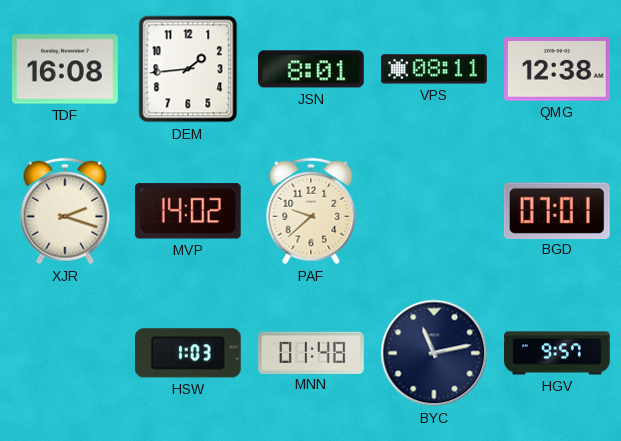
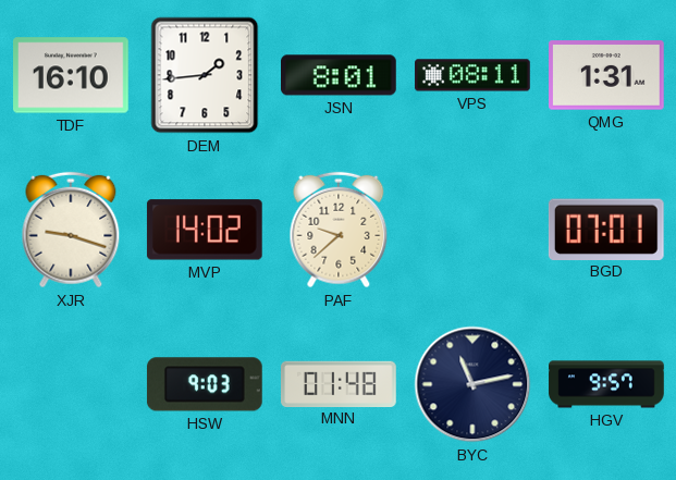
TDF: 16:08 -> 16:10 (72, 75)
QMG: 12:38 -> 1:31 (607, 75)
XJR: 2:18 -> 9:18 (71, 230)
HSW: 1:03 -> 9:03 (205, 384)
